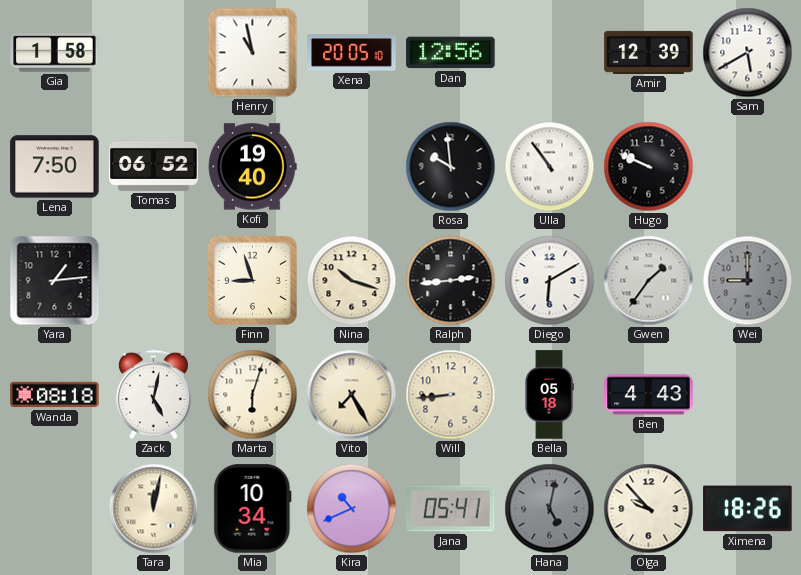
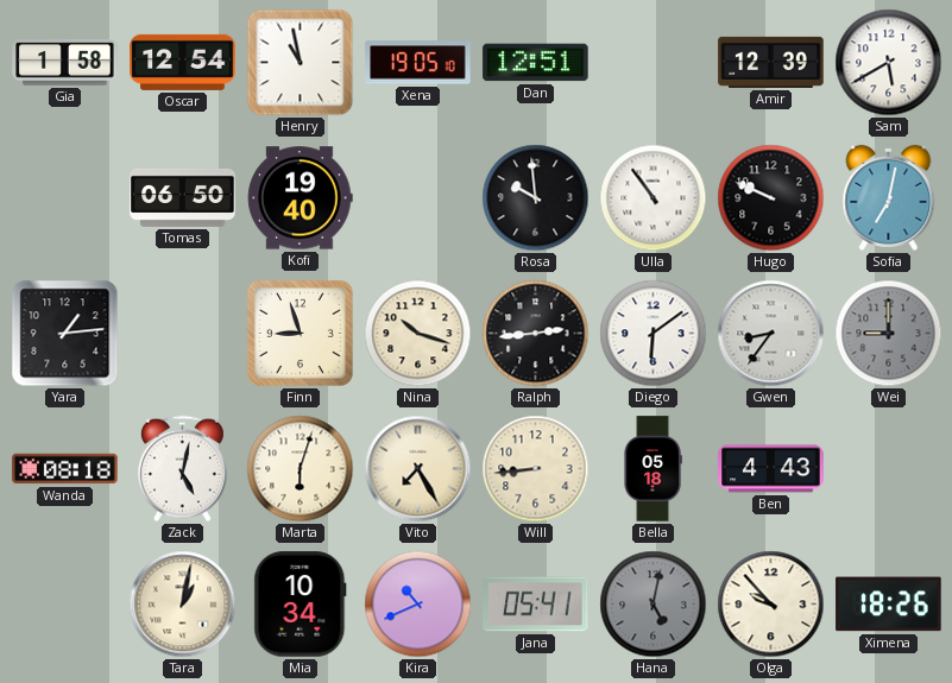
Oscar: none -> 12:54 (183, 62)
Xena: 20:05 -> 19:05 (418, 63)
Dan: 12:56 -> 12:51 (536, 63)
Lena: 7:50 -> none (55, 167)
Tomas: 06:52 -> 06:50 (183, 197)
Sofia: none -> 7:02 (889, 197)
Diego: 6:10 -> 6:09 (654, 334)
Gwen: 1:36 -> 8:36 (771, 334)
Tara: 12:02 -> 1:02 (183, 605)
